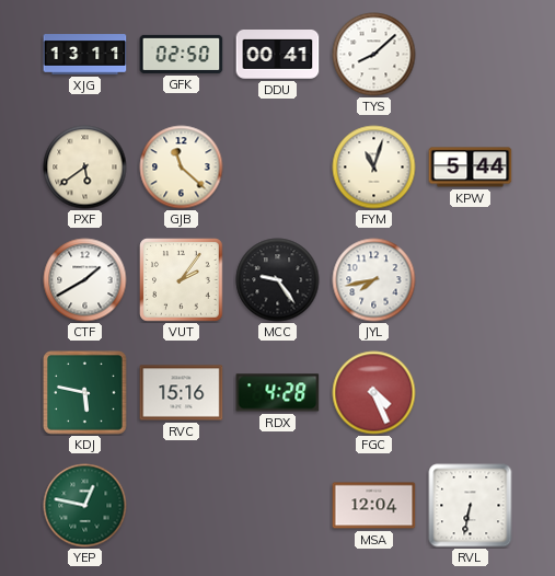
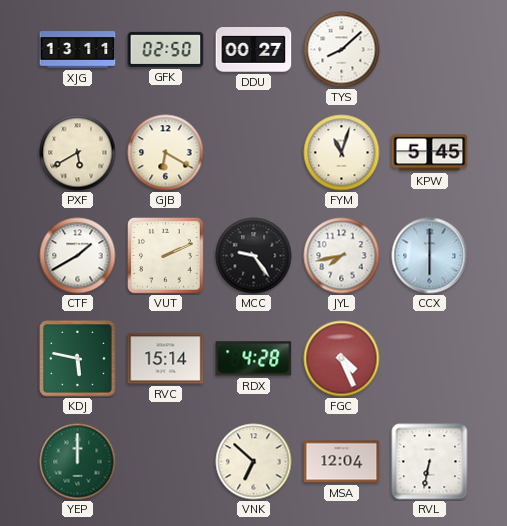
DDU: 00:41 -> 00:27 (254, 50)
PXF: 5:39 -> 5:40 (78, 153)
GJB: 11:22 -> 6:20 (166, 153)
KPW: 5:44 -> 5:45 (430, 153)
VUT: 2:06 -> 2:11 (166, 256)
CCX: none -> 6:00 (430, 256)
RVC: 15:16 -> 15:14 (166, 359)
YEP: 12:47 -> 12:00 (78, 462)
VNK: none -> 6:52 (254, 462)
